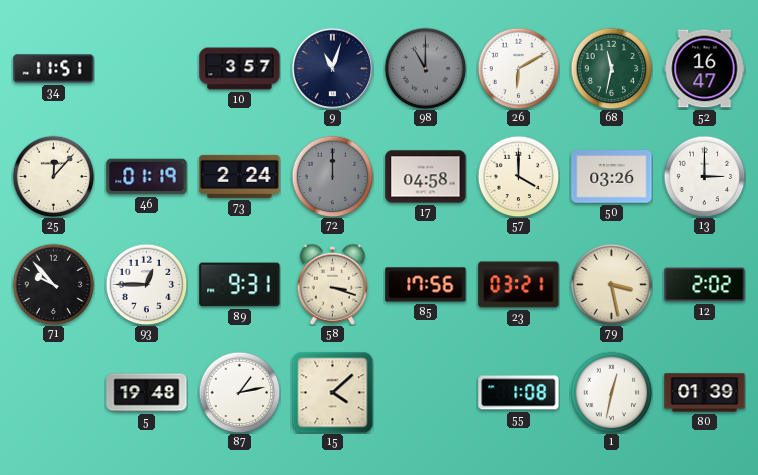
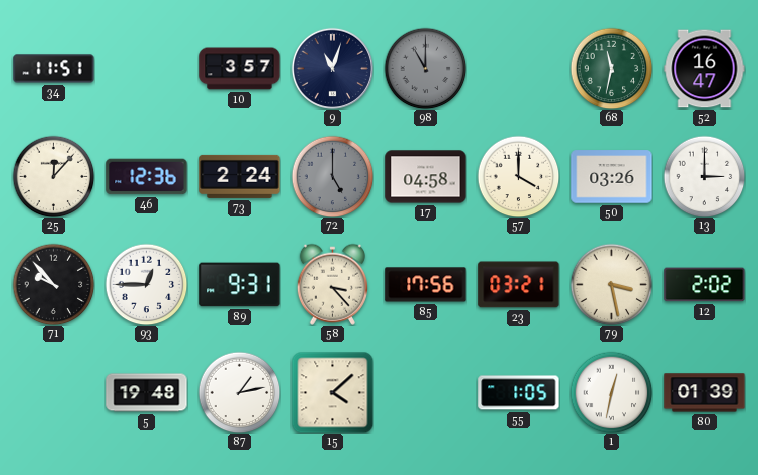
26: 6:10 -> none (518, 68)
46: 01:19 -> 12:36 (147, 177)
72: 12:00 -> 5:00 (332, 176)
58: 3:18 -> 3:23 (332, 284)
55: 1:08 -> 1:05 (519, 393)
